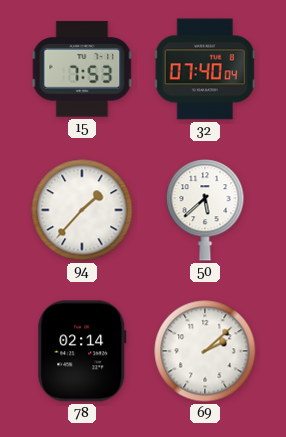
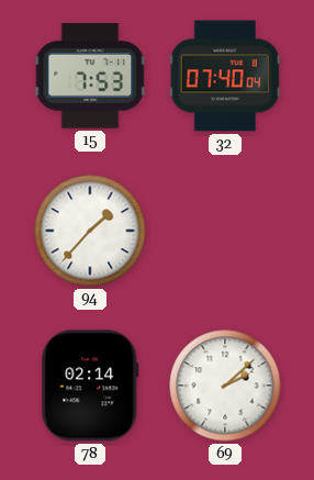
50: 5:38 -> none (205, 210)
